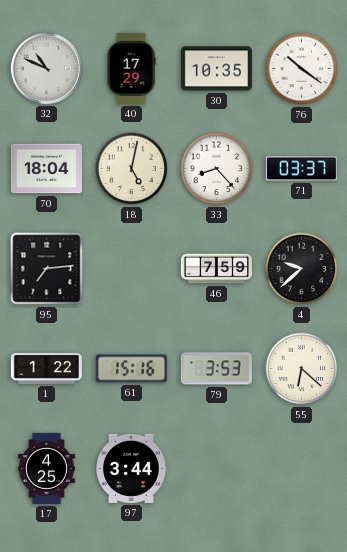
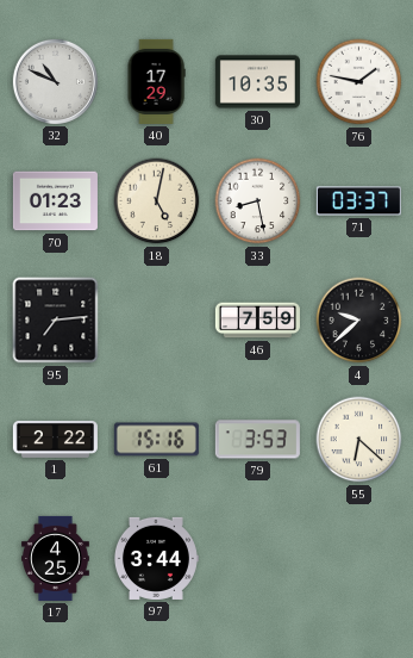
76: 10:21 -> 1:47 (359, 82)
70: 18:04 -> 01:23 (55, 201)
33: 8:23 -> 8:28 (258, 201)
1: 1:22 -> 2:22 (55, 439)
